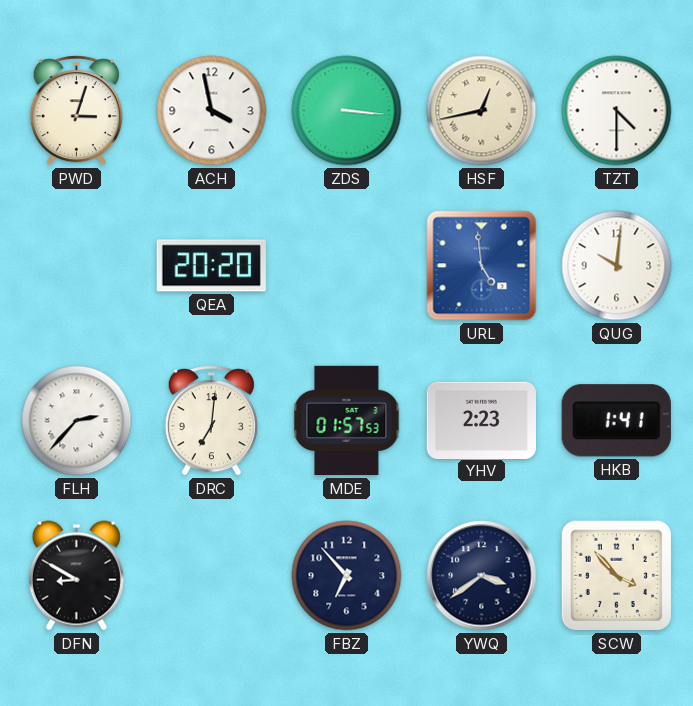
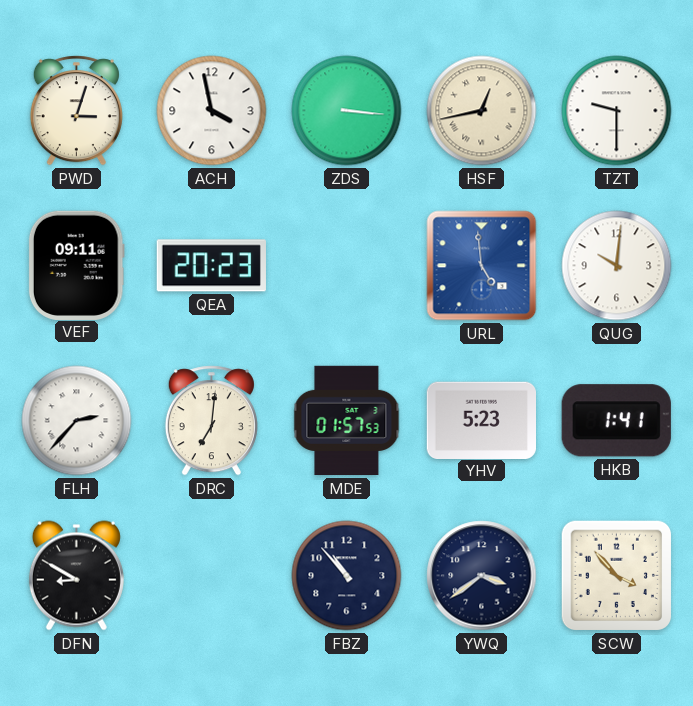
TZT: 4:30 -> 9:30 (617, 111)
VEF: none -> 09:11 (76, 265)
QEA: 20:20 -> 20:23 (211, 266)
YHV: 2:23 -> 5:23 (481, 420)
FBZ: 6:53 -> 10:53 (347, 576)
